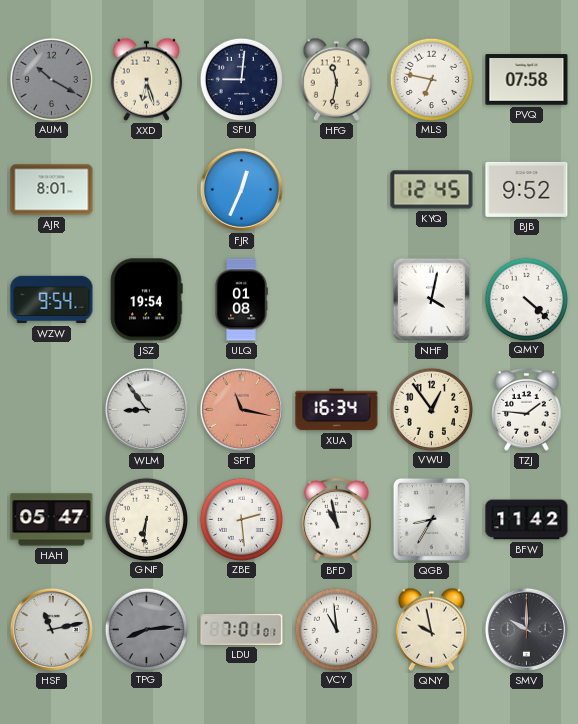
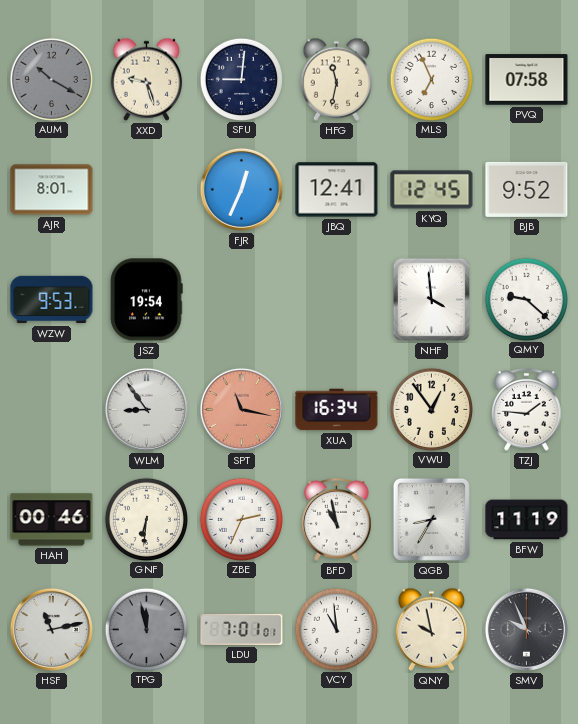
XXD: 6:27 -> 9:27 (147, 79)
MLS: 6:47 -> 6:56 (431, 79)
JBQ: none -> 12:41 (337, 190)
WZW: 9:54 -> 9:53 (52, 300)
ULQ: 01:08 -> none (241, 300)
NHF: 4:02 -> 3:59 (431, 299)
QMY: 4:22 -> 9:22 (526, 299)
HAH: 05:47 -> 00:46 (52, 520)
ZBE: 2:29 -> 2:34 (241, 519)
BFW: 11:42 -> 11:19 (527, 520)
TPG: 8:14 -> 11:58 (146, 629)
SMV: 10:00 -> 9:56 (526, 629)
